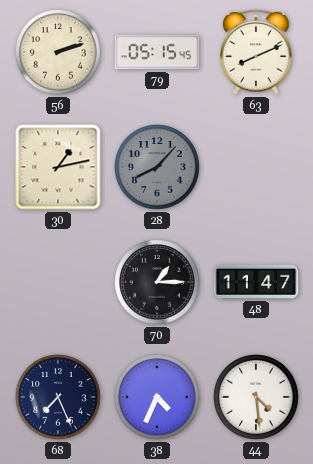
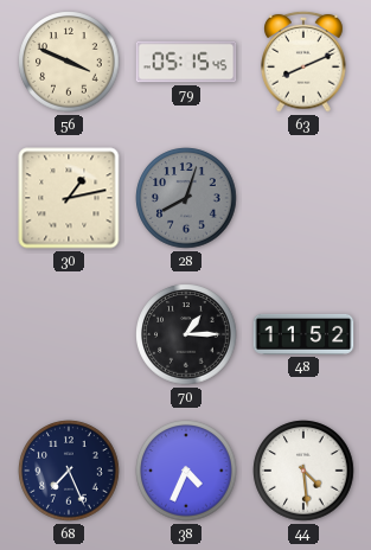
56: 2:12 -> 3:49 (69, 62)
28: 8:07 -> 8:03 (186, 198)
48: 11:47 -> 11:52 (303, 334)
